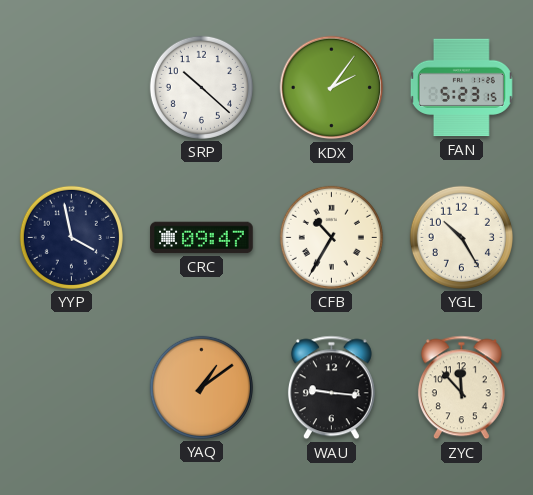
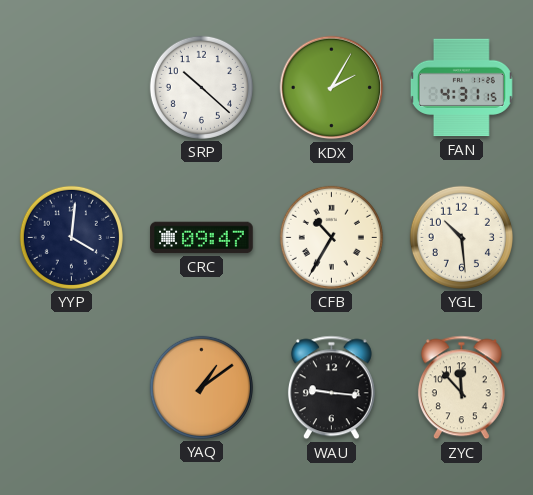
KDX: 2:06 -> 2:05 (332, 88)
FAN: 5:23 -> 4:31 (461, 88)
YYP: 3:58 -> 4:01 (71, 237)
YGL: 10:25 -> 10:29 (461, 237)
